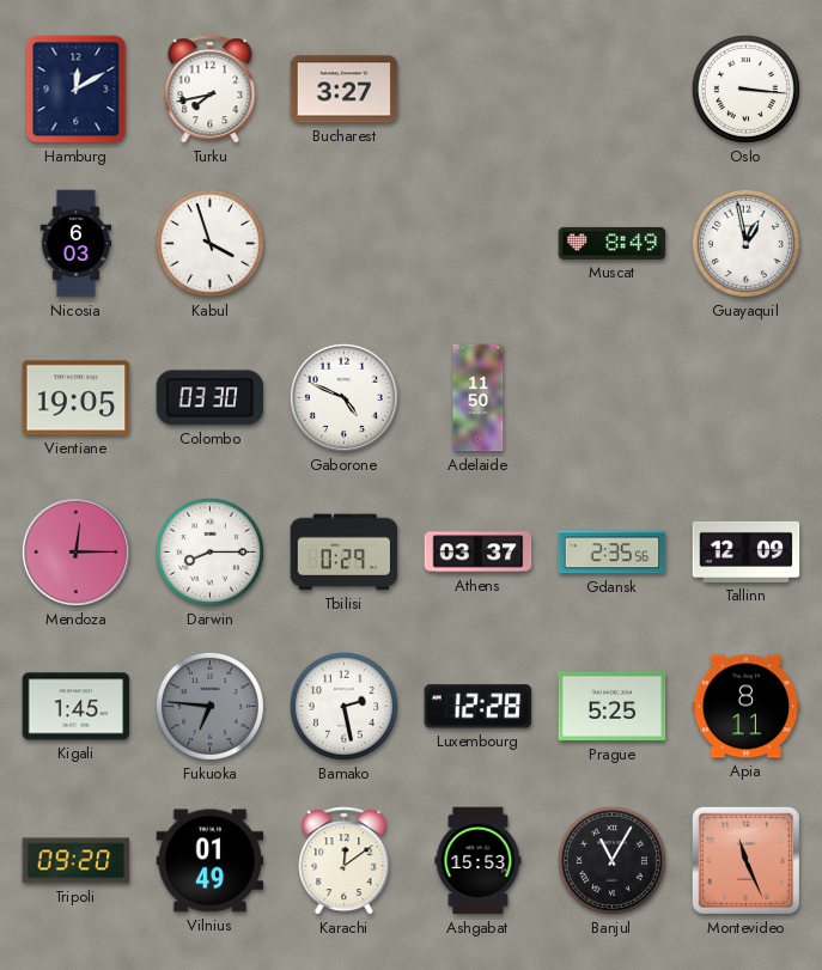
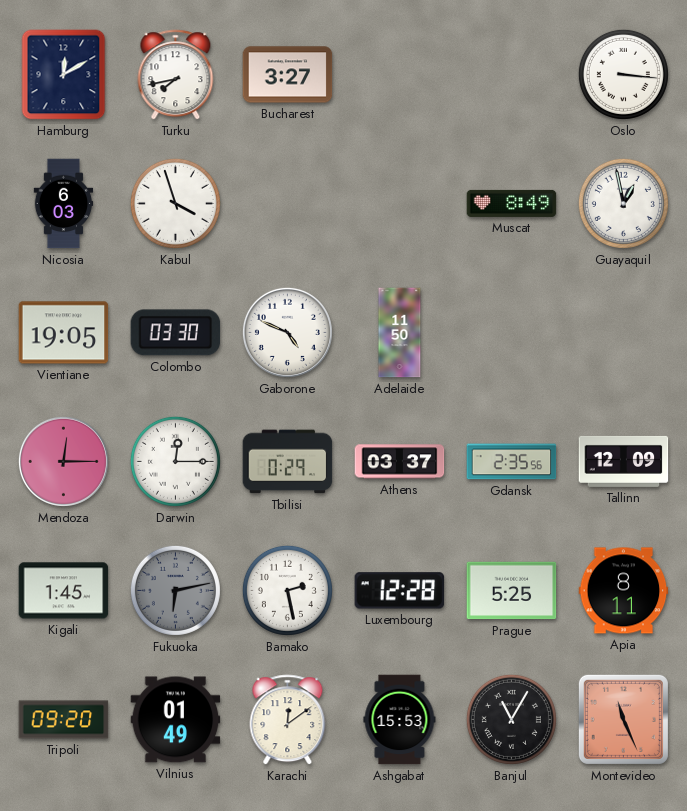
Darwin: 8:15 -> 12:15 (175, 461)
Fukuoka: 6:46 -> 6:13 (175, 590)
